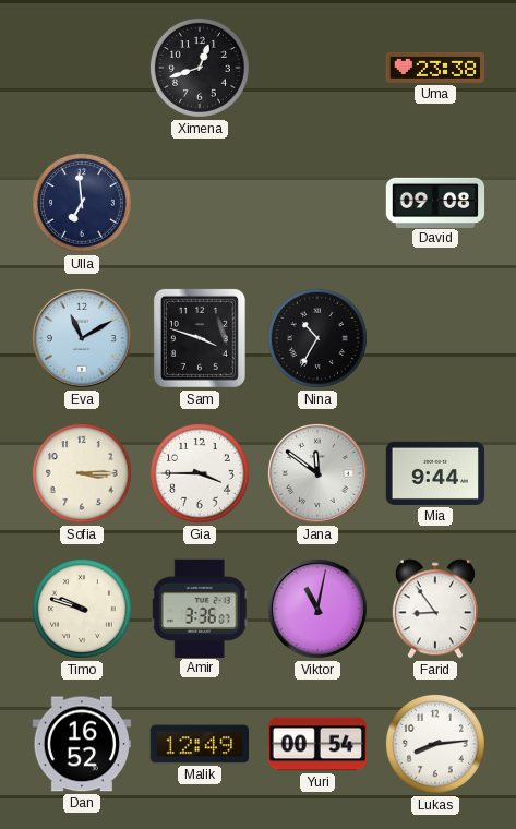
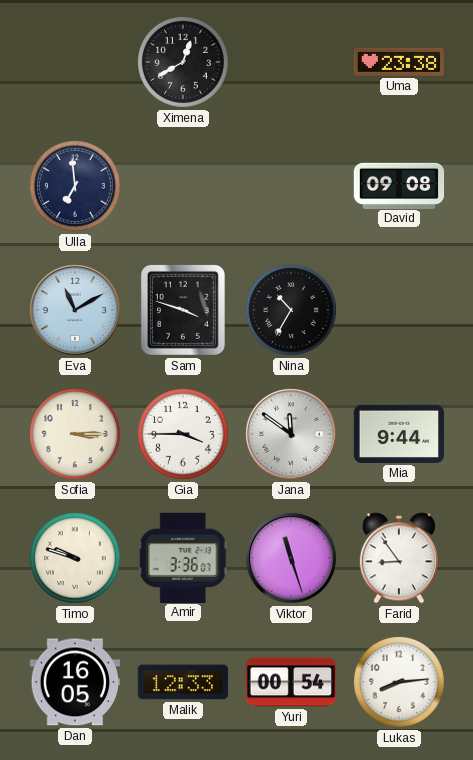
Ximena: 12:42 -> 12:40 (184, 63)
Viktor: 11:02 -> 11:27 (291, 558)
Dan: 16:52 -> 16:05 (74, 682)
Malik: 12:49 -> 12:33 (183, 682)
